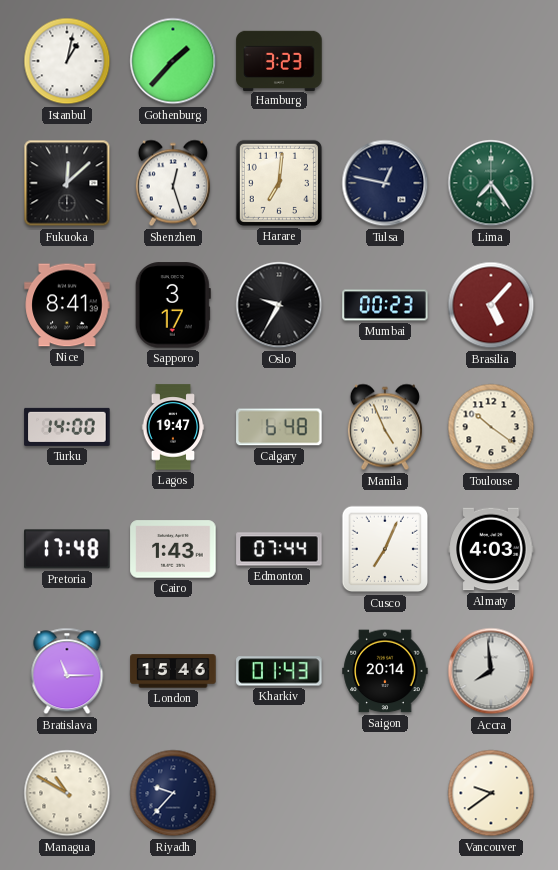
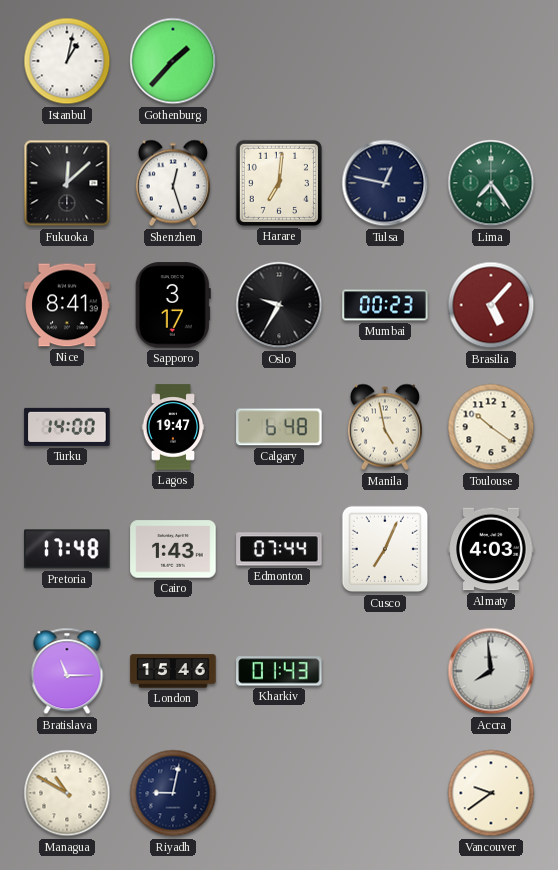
Hamburg: 3:23 -> none (279, 60)
Manila: 4:56 -> 4:58 (385, 427)
Saigon: 20:14 -> none (385, 671)
Riyadh: 9:37 -> 9:02 (173, 793)
